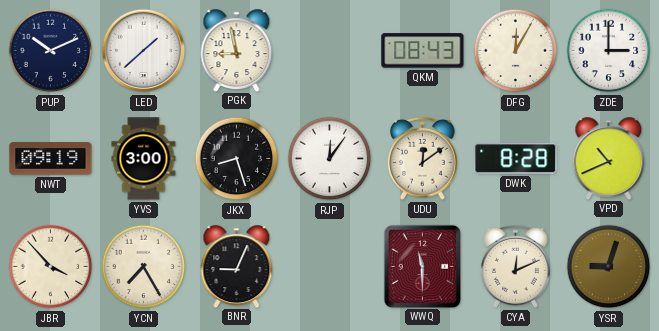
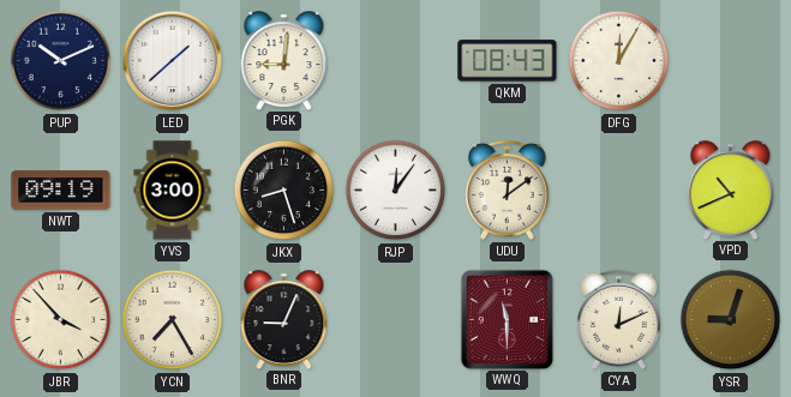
PGK: 8:58 -> 9:01 (284, 60)
ZDE: 3:00 -> none (609, 51)
DWK: 8:28 -> none (516, 159)
